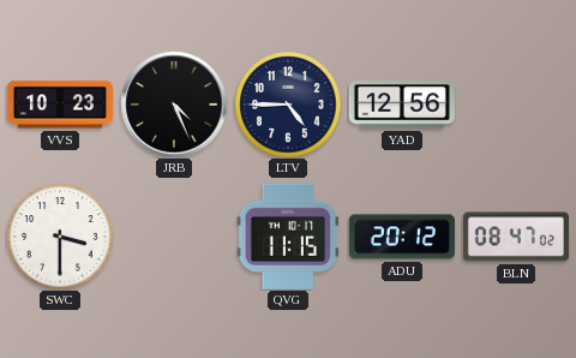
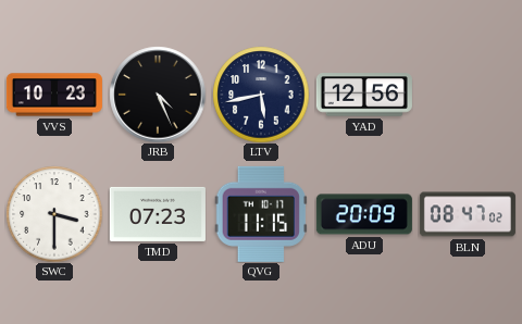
LTV: 4:45 -> 5:43 (261, 95)
TMD: none -> 07:23 (158, 214)
ADU: 20:12 -> 20:09 (364, 214)
